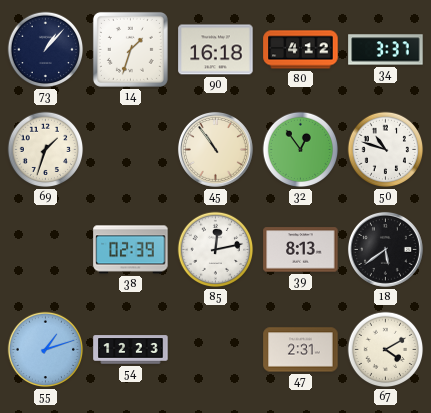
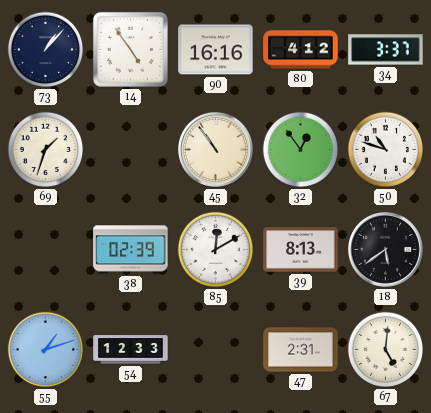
14: 1:33 -> 4:54 (130, 49)
90: 16:18 -> 16:16 (216, 50)
85: 12:13 -> 12:10 (216, 250)
54: 12:23 -> 12:33 (131, 350)
67: 4:10 -> 5:01 (386, 350)
